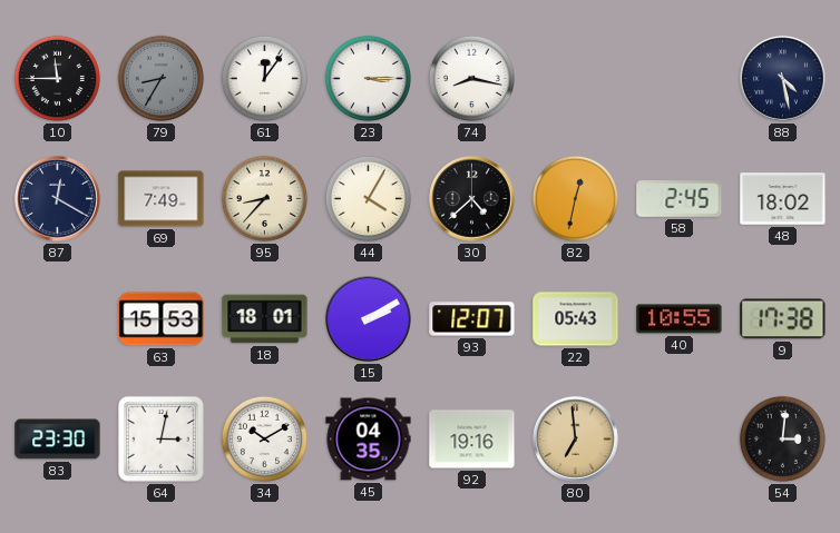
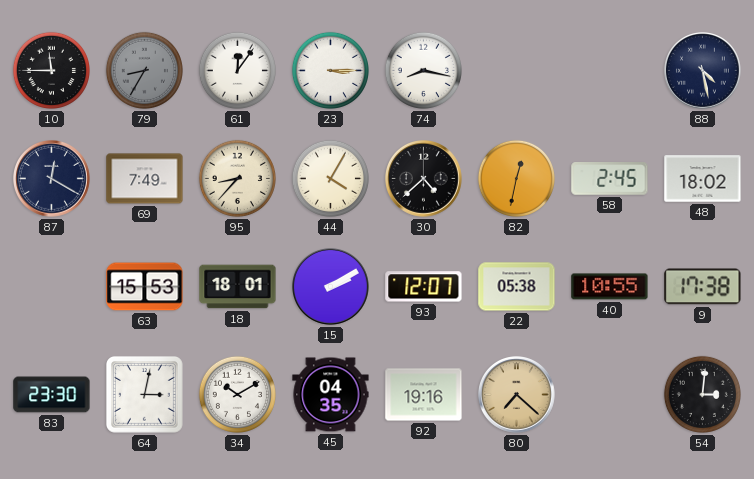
22: 05:43 -> 05:38 (517, 287)
80: 6:59 -> 7:22 (517, 395)
